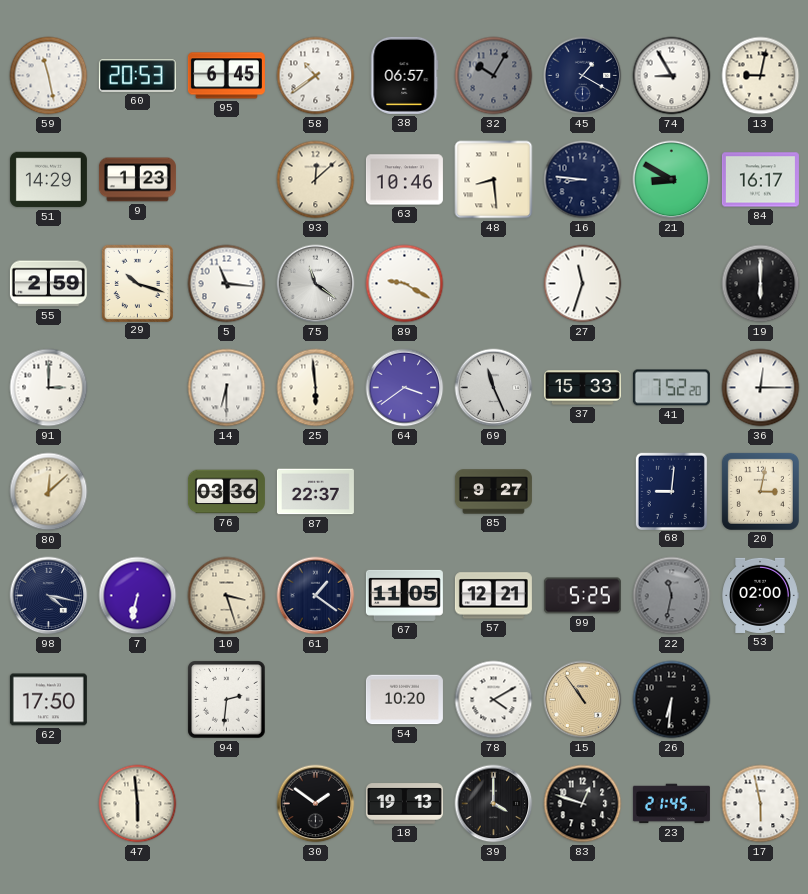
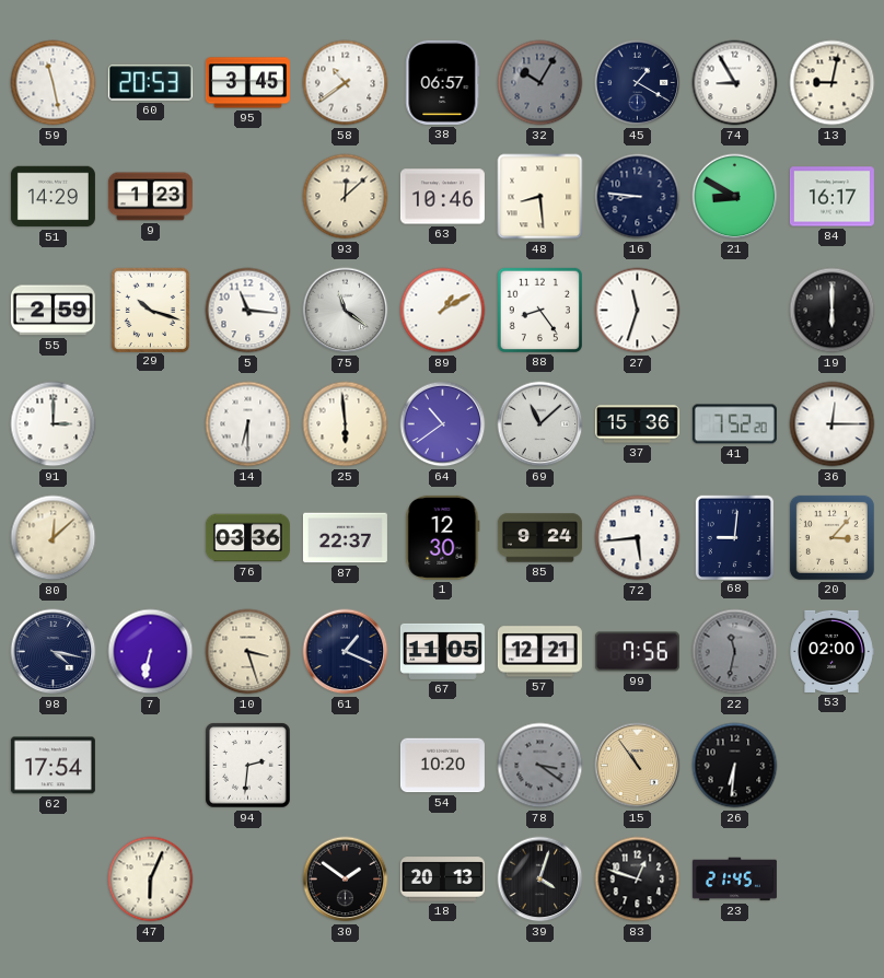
95: 6:45 -> 3:45 (247, 83)
89: 9:20 -> 1:10 (443, 311)
88: none -> 8:24 (539, 310)
64: 3:39 -> 10:39 (443, 424)
69: 11:26 -> 11:08 (540, 424)
37: 15:33 -> 15:36 (637, 424)
1: none -> 12:30 (443, 537)
85: 9:27 -> 9:24 (539, 538)
72: none -> 5:44 (638, 538)
20: 3:02 -> 3:07 (831, 537)
61: 1:21 -> 1:19 (346, 652)
99: 5:25 -> 7:56 (637, 652)
62: 17:50 -> 17:54 (53, 766)
78: 4:10 -> 3:21 (540, 766)
78 dial: white -> grey (540, 766)
47: 5:59 -> 6:04 (151, 880)
18: 19:13 -> 20:13 (442, 880)
39: 4:00 -> 4:03 (540, 880)
17: 5:58 -> none (761, 804)
